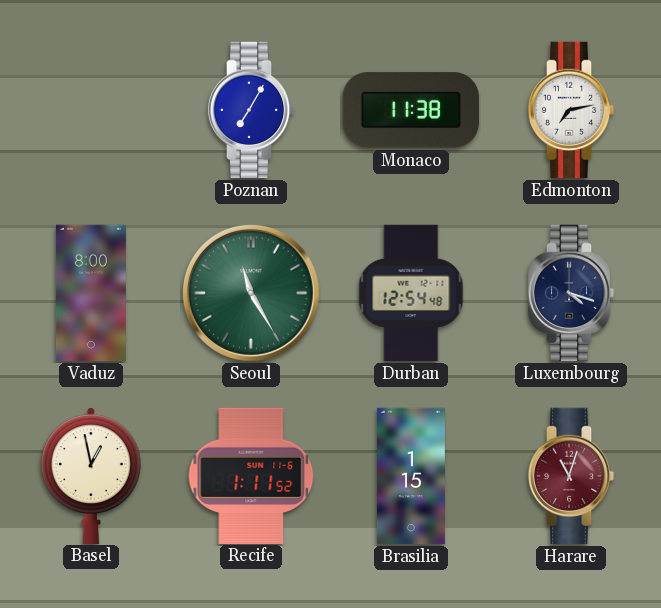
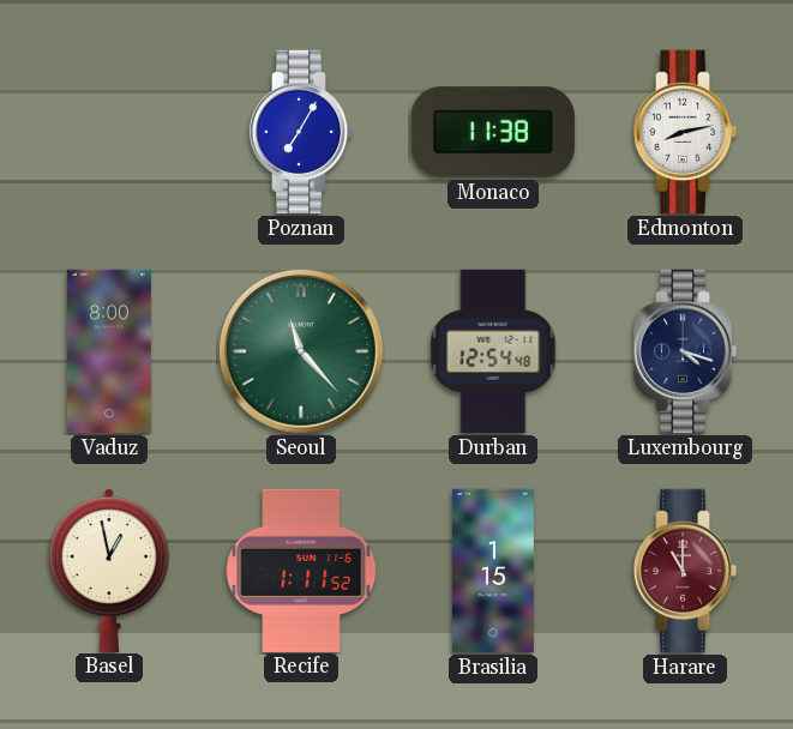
Edmonton: 7:13 -> 8:13 (685, 132)
Seoul: 11:25 -> 11:23 (301, 351)
Harare: 11:03 -> 11:00 (685, 571)
